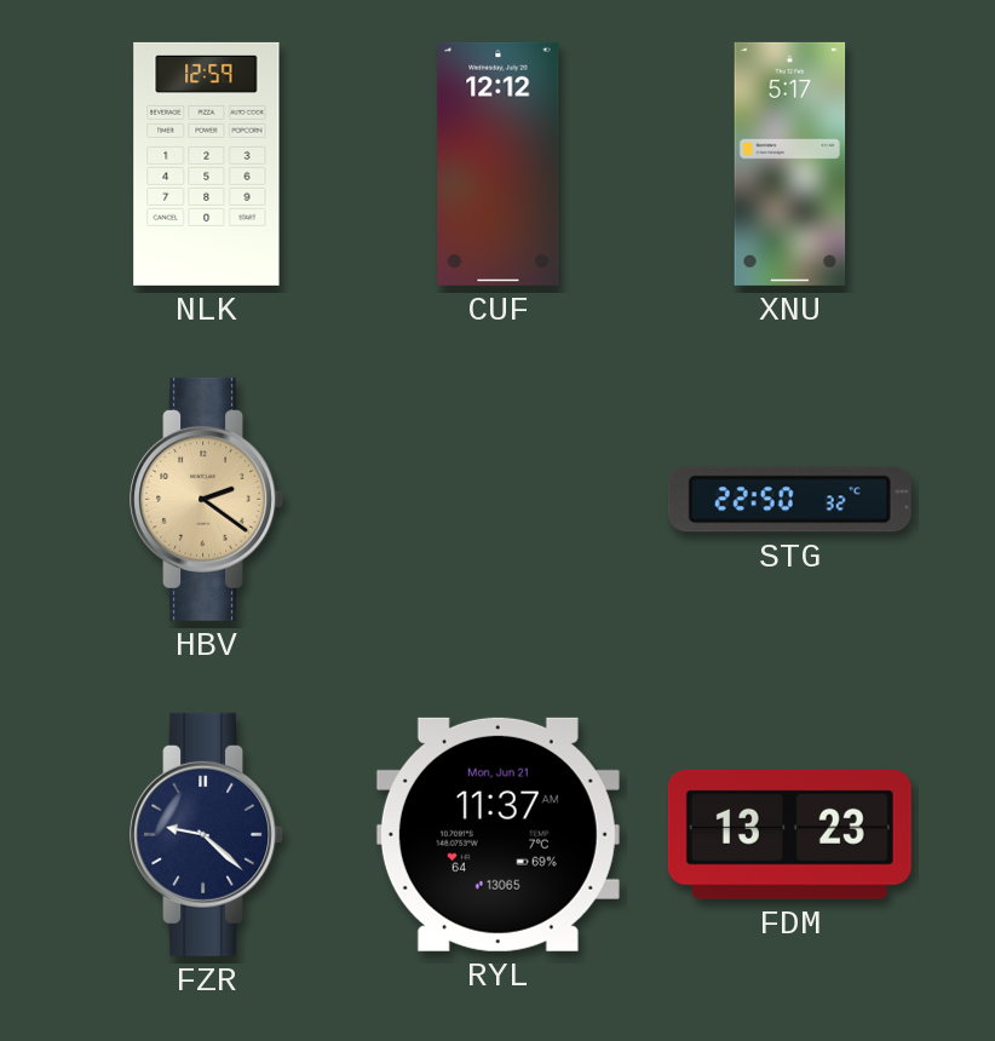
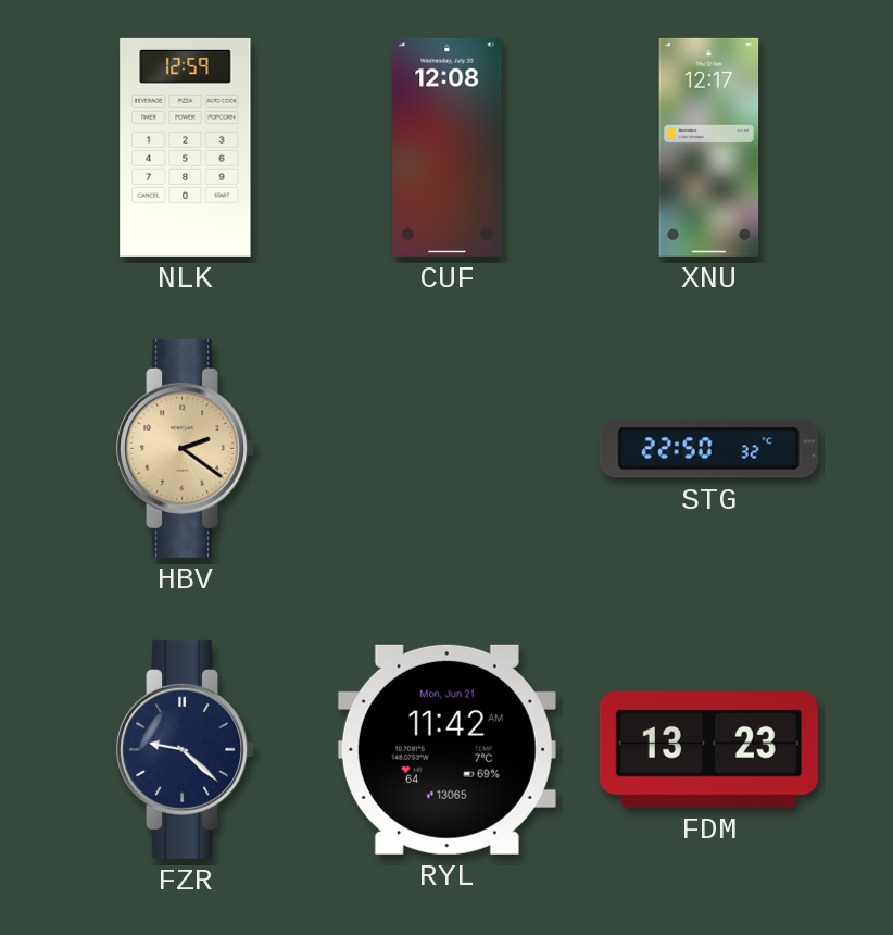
CUF: 12:12 -> 12:08 (448, 147)
XNU: 5:17 -> 12:17 (709, 147)
RYL: 11:37 -> 11:42 (446, 749)
